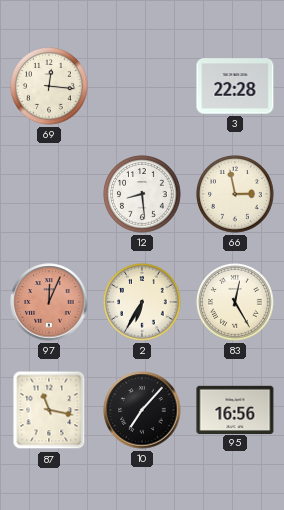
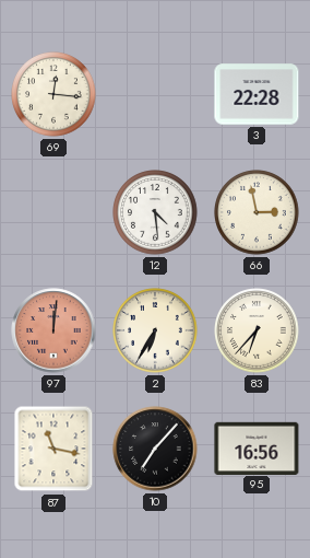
12: 8:29 -> 4:29 (155, 212)
97: 12:04 -> 12:01 (53, 330)
83: 12:25 -> 6:37 (257, 330)
